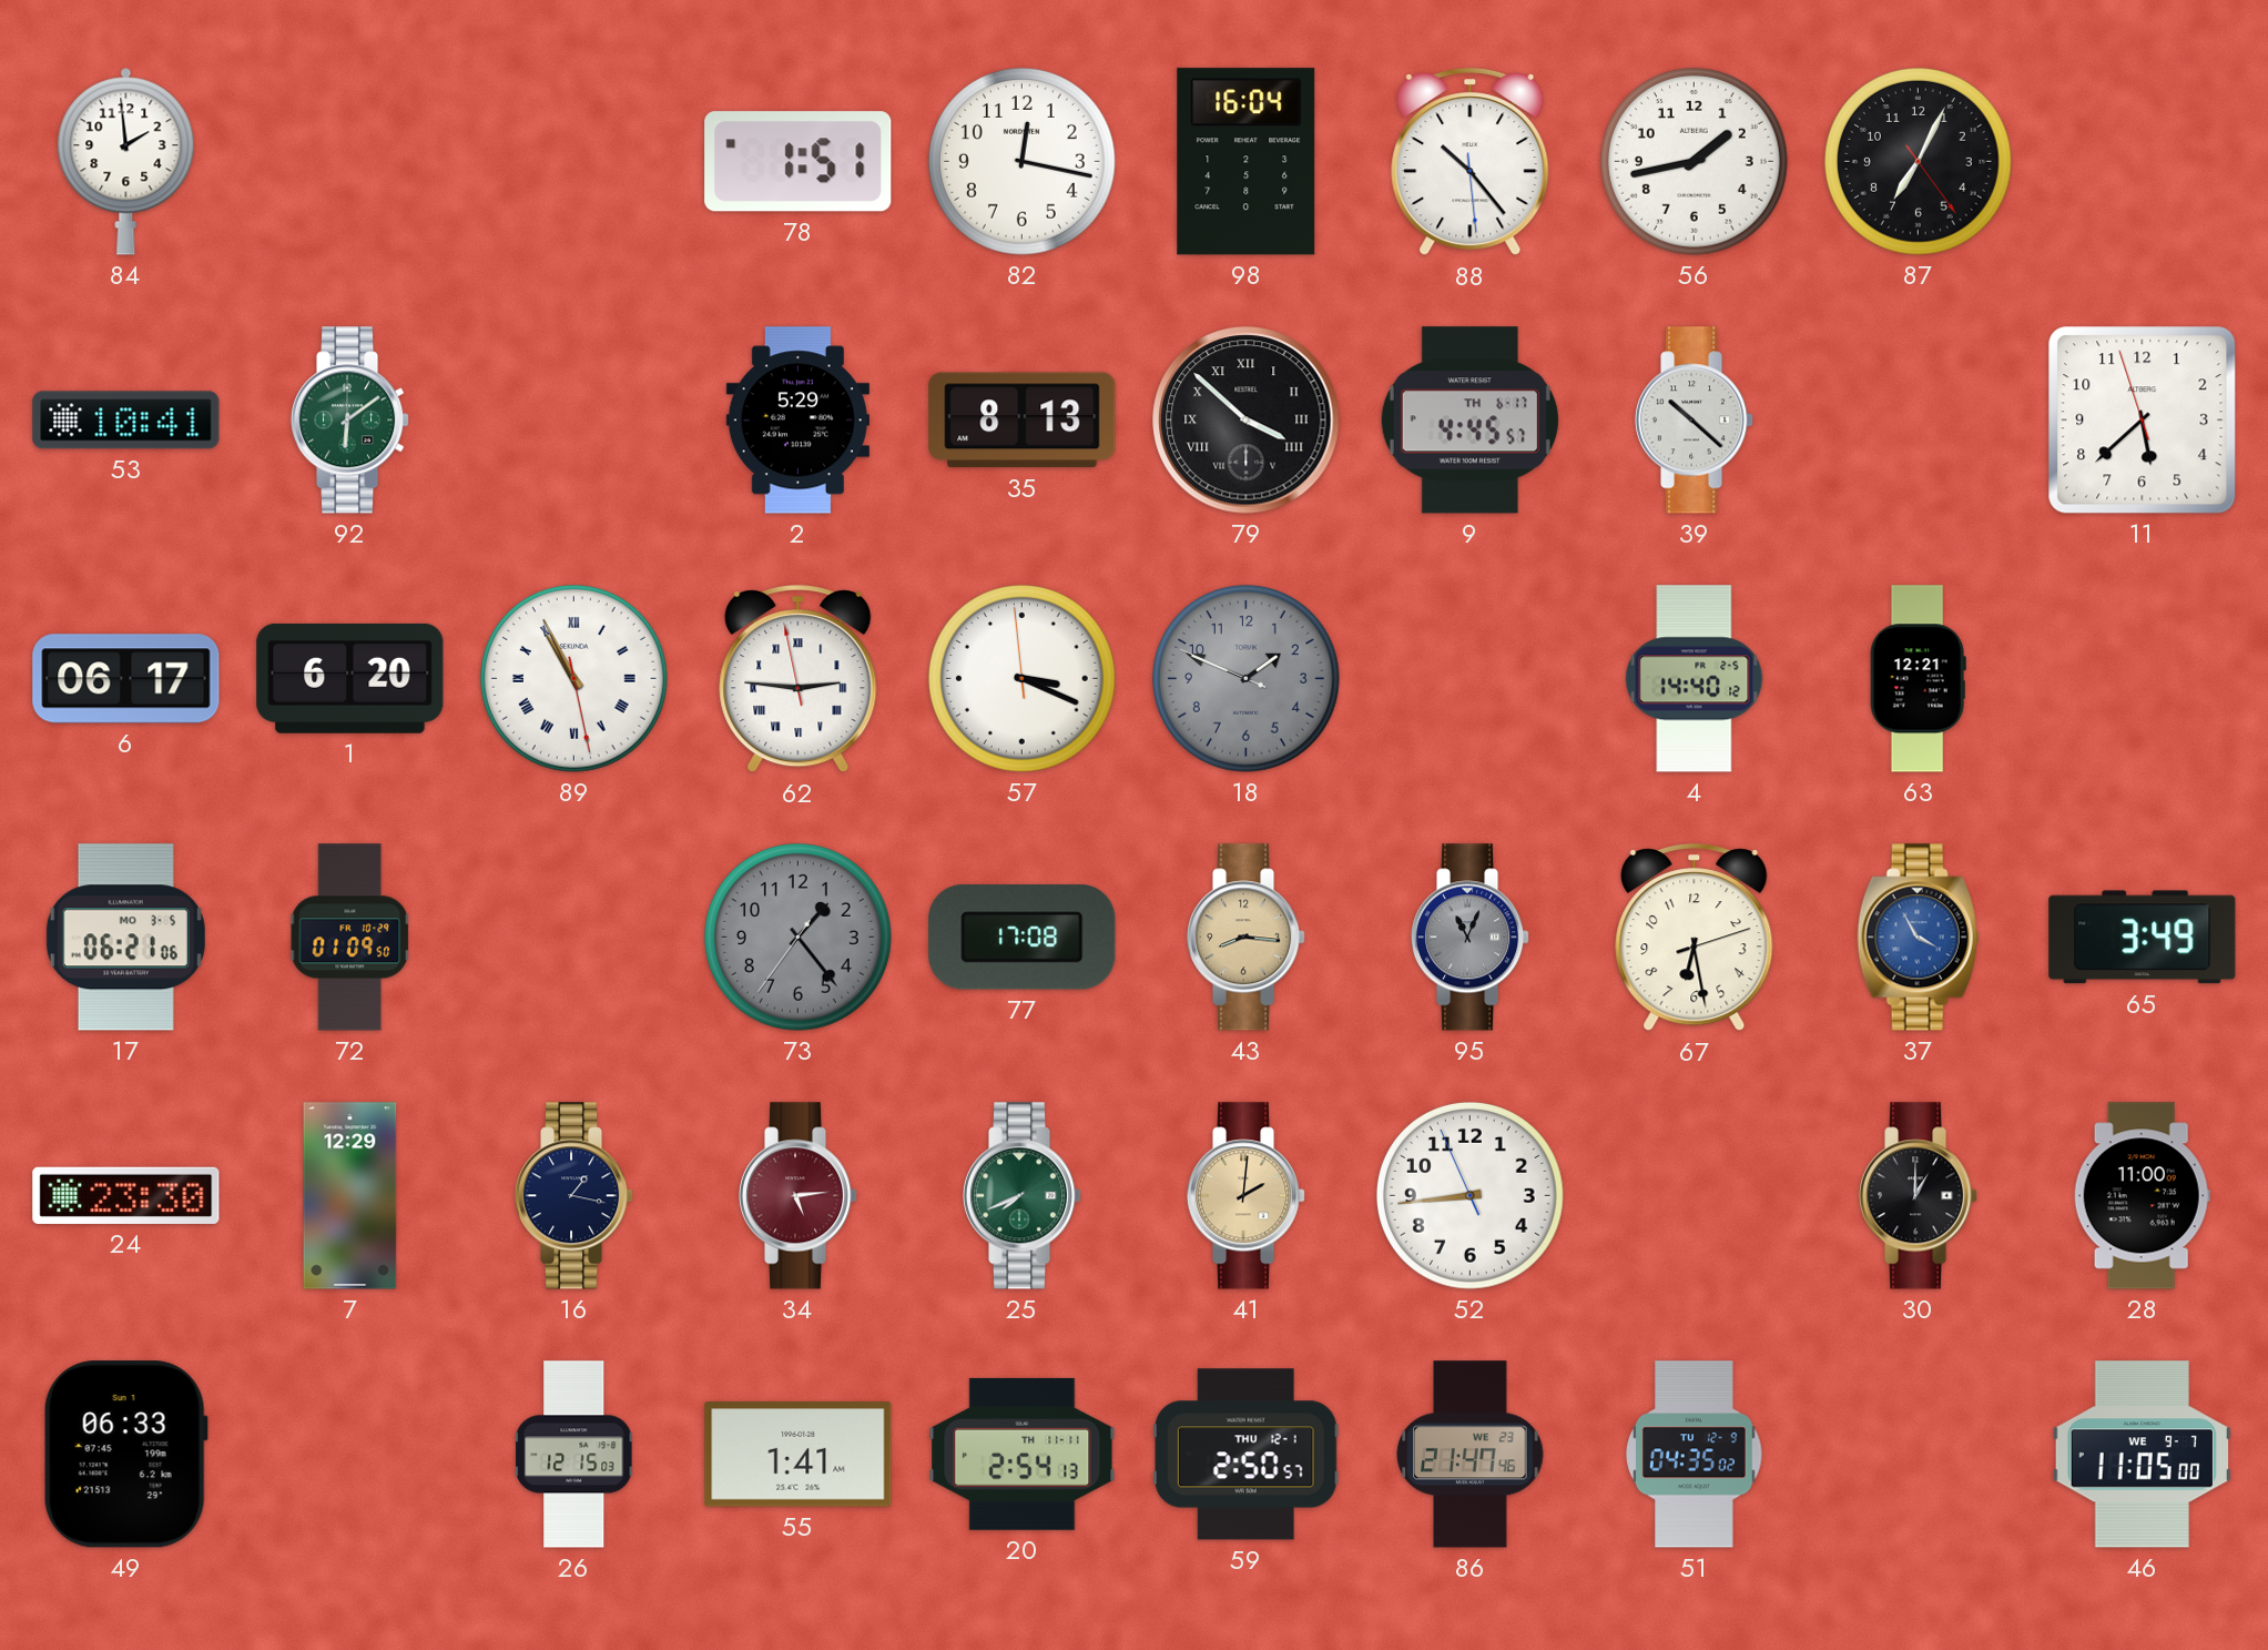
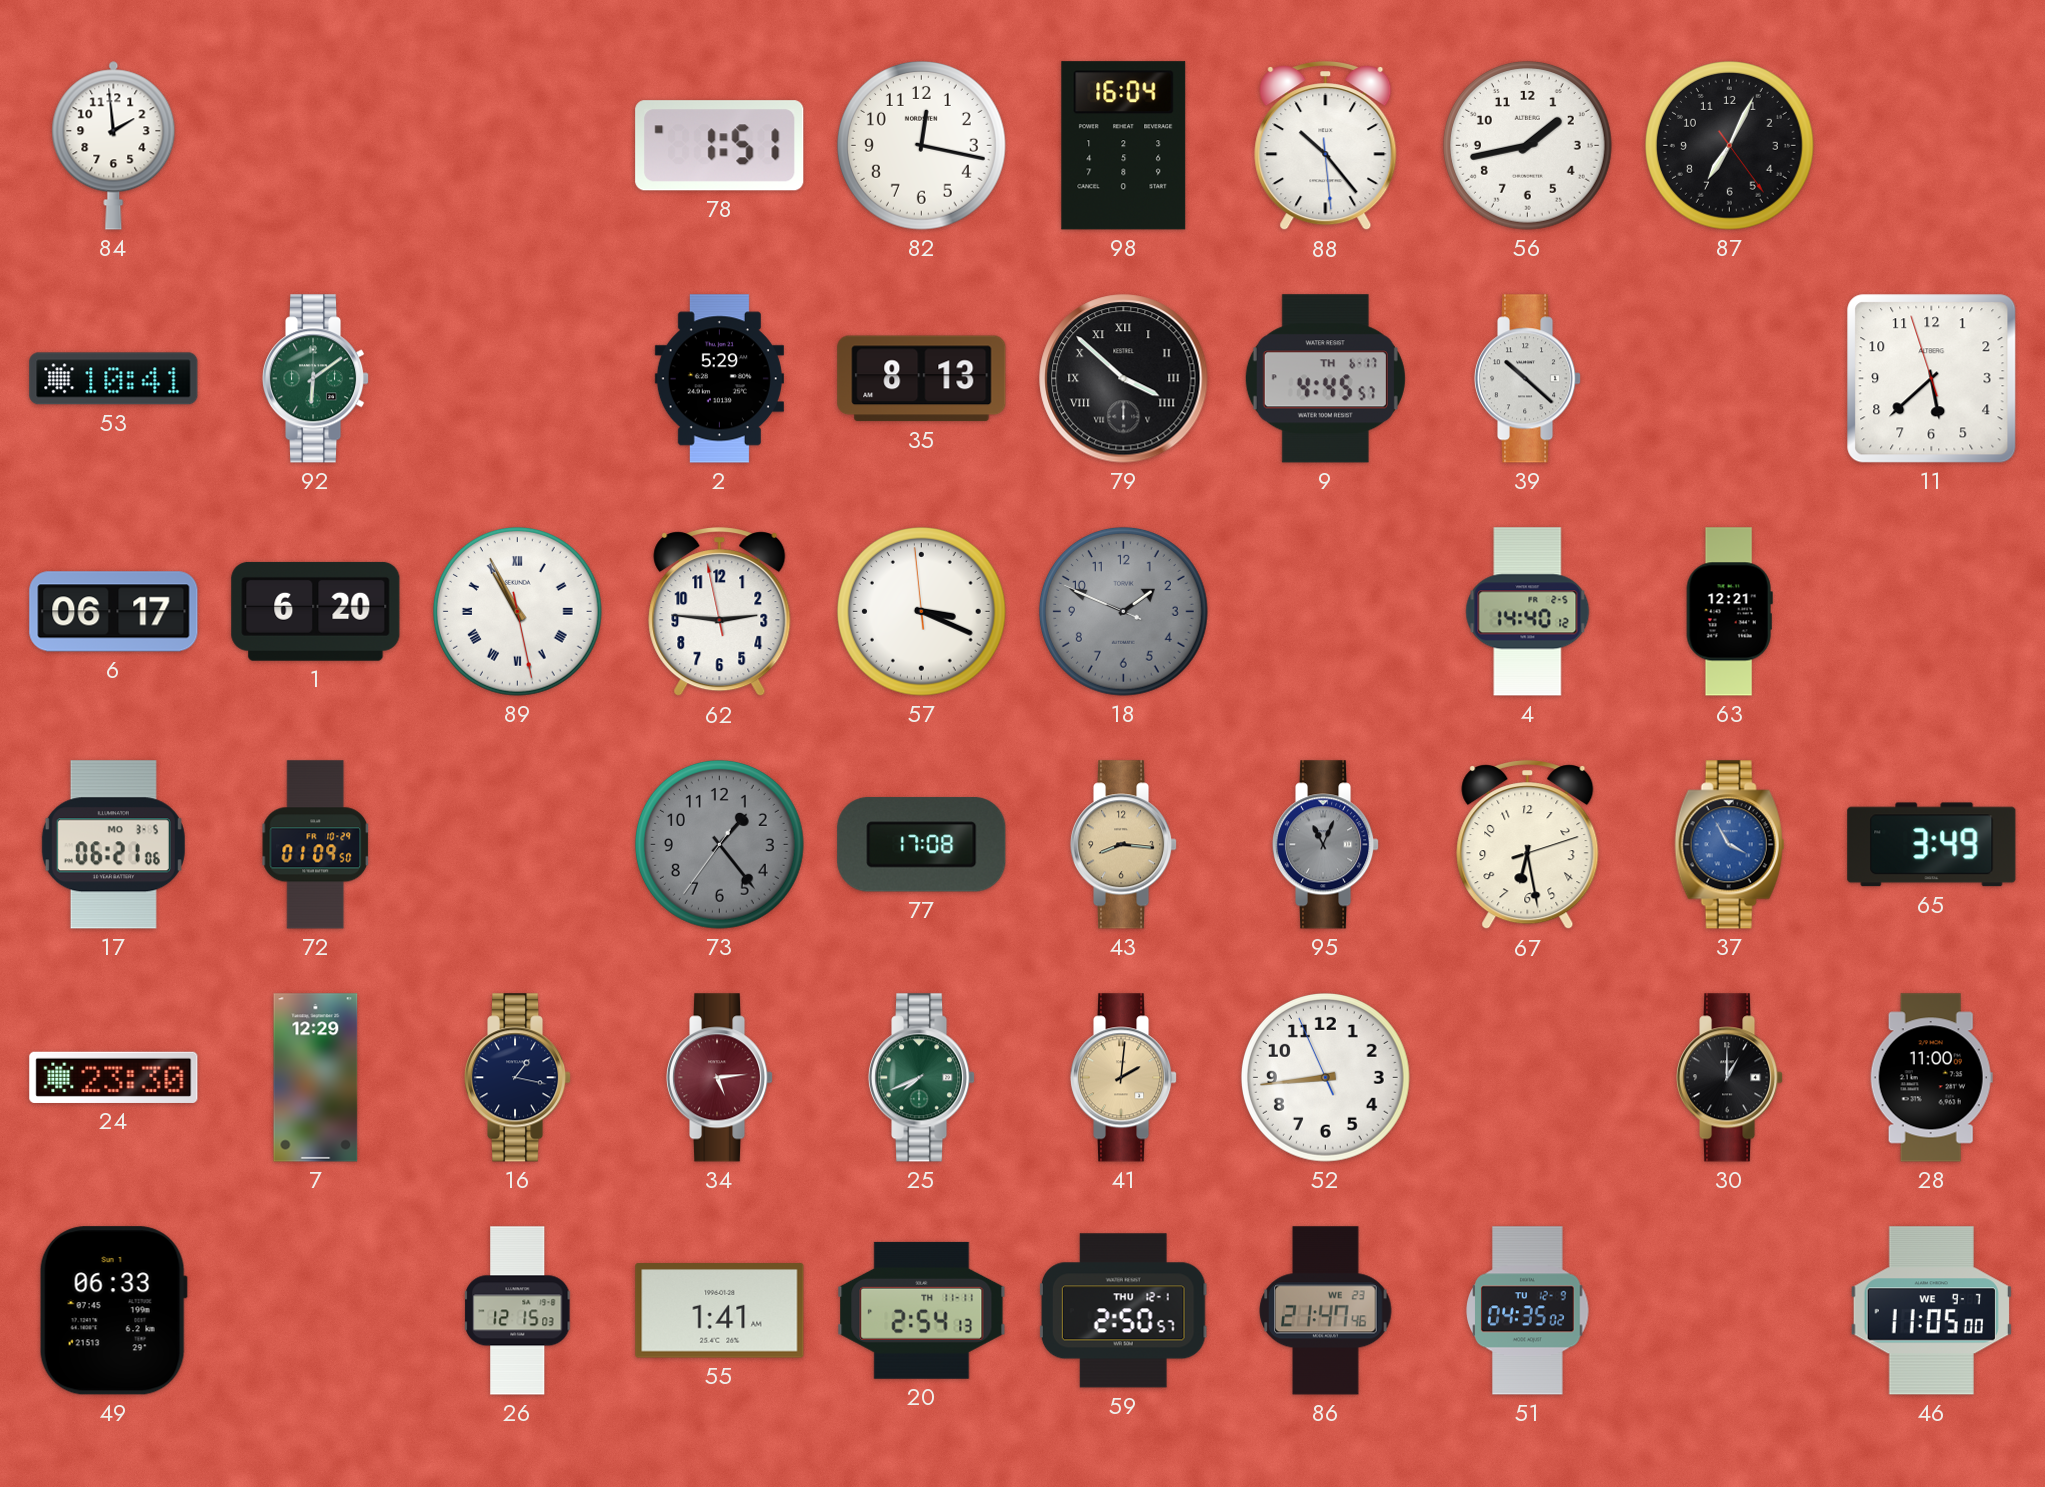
62 numerals: Roman -> Arabic (720, 612)
